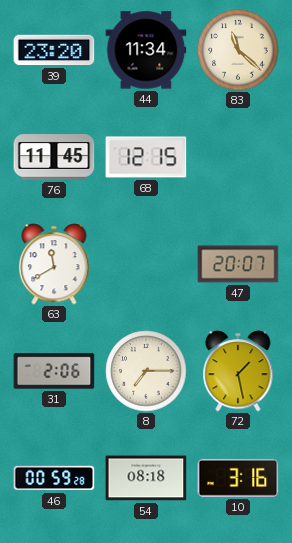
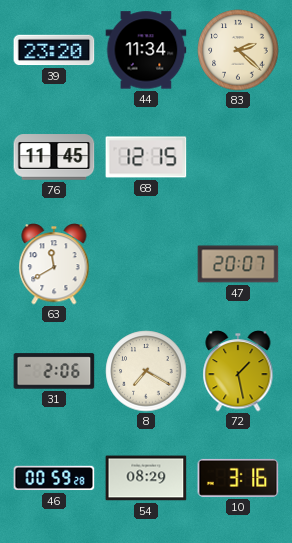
83: 11:22 -> 2:22 (238, 50)
8: 7:15 -> 7:20 (146, 371)
54: 08:18 -> 08:29 (146, 478)
